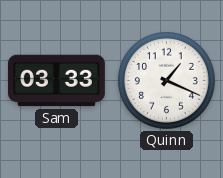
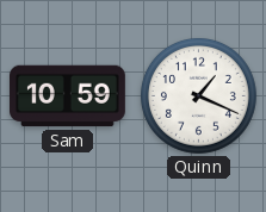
Sam: 03:33 -> 10:59 (68, 96)
